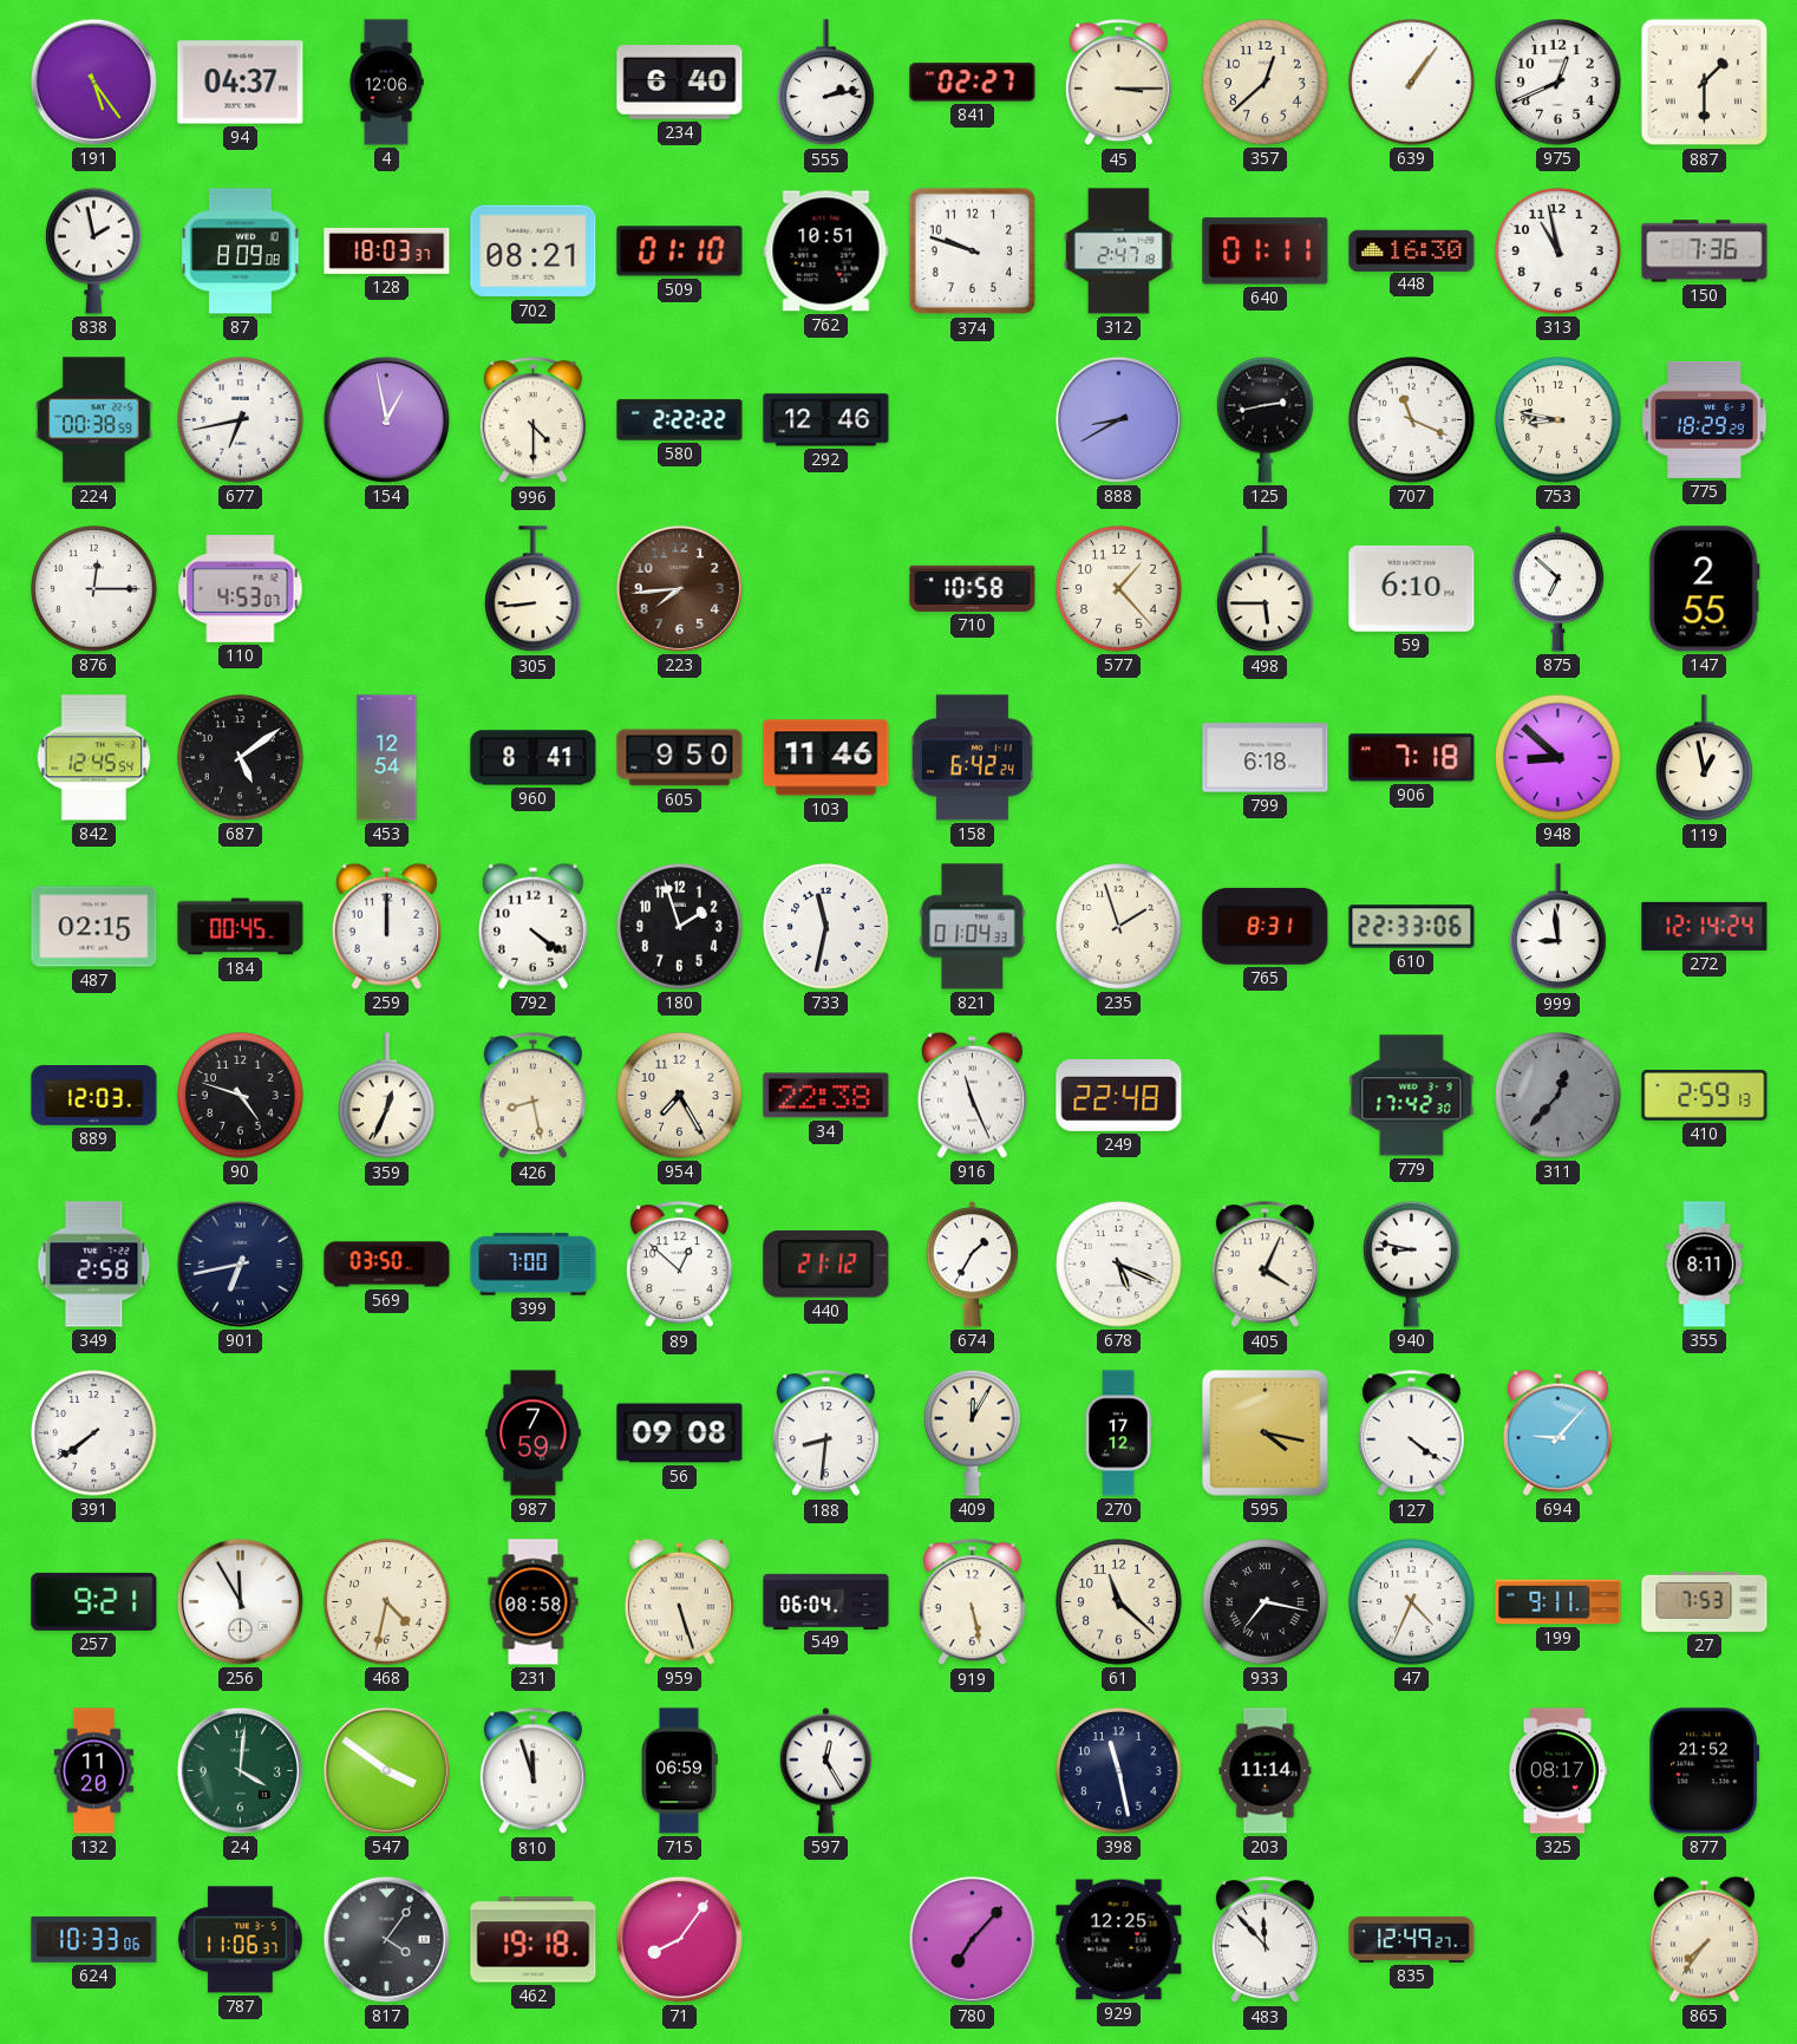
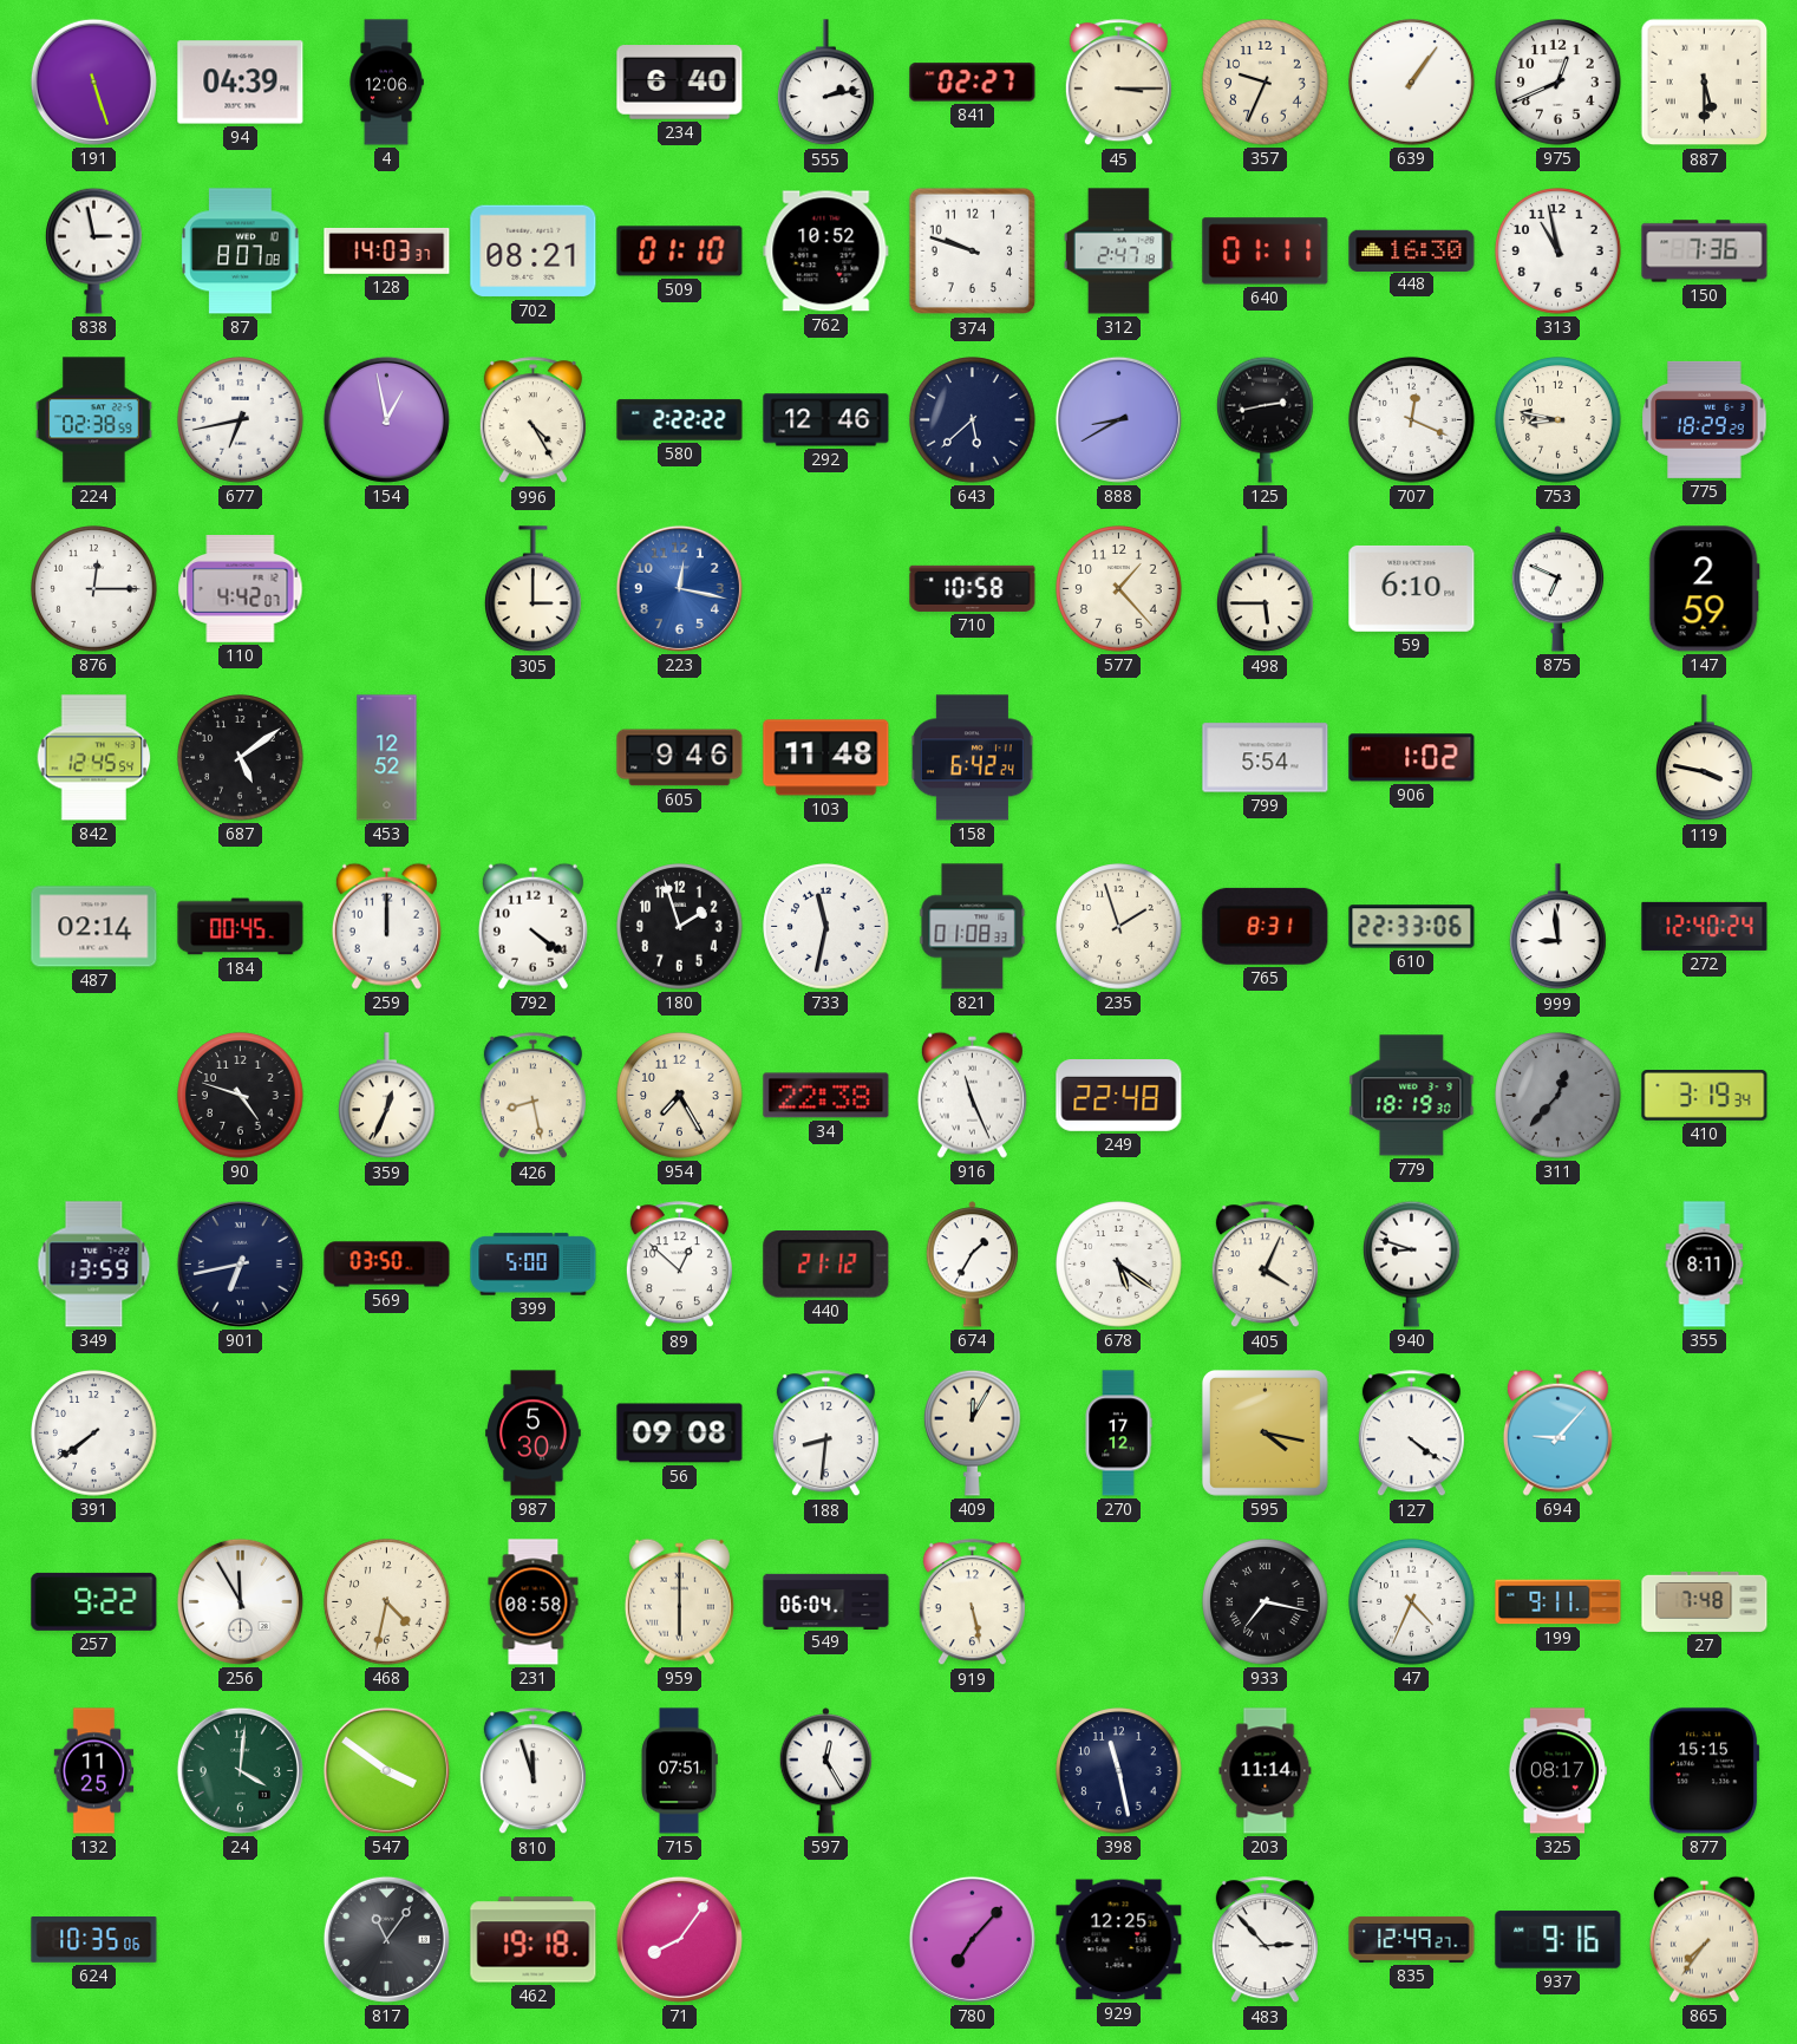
191: 5:24 -> 5:27 (93, 81)
94: 04:37 -> 04:39 (241, 83)
357: 12:38 -> 9:34 (1266, 83)
887: 1:30 -> 5:30 (1705, 83)
838: 1:58 -> 2:58 (94, 250)
87: 8:09 -> 8:07 (241, 252)
128: 18:03 -> 14:03 (387, 250)
762: 10:51 -> 10:52 (826, 252)
224: 00:38 -> 02:38 (94, 420)
996: 4:30 -> 4:25 (532, 420)
643: none -> 5:38 (973, 420)
707: 11:19 -> 12:19 (1412, 420)
110: 4:53 -> 4:42 (241, 589)
305: 8:44 -> 3:00 (534, 589)
223: 7:44 -> 12:17 (679, 588)
223 dial: brown -> blue (679, 588)
875: 6:52 -> 6:49 (1559, 589)
147: 2:55 -> 2:59 (1704, 589)
453: 12:54 -> 12:52 (387, 758)
960: 8:41 -> none (534, 758)
605: 9:50 -> 9:46 (680, 758)
103: 11:46 -> 11:48 (826, 758)
799: 6:18 -> 5:54 (1266, 758)
906: 7:18 -> 1:02 (1412, 758)
948: 8:52 -> none (1559, 758)
119: 12:58 -> 3:47 (1705, 758)
487: 02:15 -> 02:14 (94, 927)
821: 01:04 -> 01:08 (973, 927)
272: 12:14 -> 12:40 (1705, 926)
889: 12:03 -> none (94, 1096)
779: 17:42 -> 18:19 (1412, 1096)
410: 2:59 -> 3:19 (1705, 1096)
349: 2:58 -> 13:59 (94, 1265)
399: 7:00 -> 5:00 (534, 1265)
678: 5:19 -> 5:21 (1119, 1265)
940: 8:47 -> 8:48 (1412, 1263)
987: 7:59 -> 5:30 (534, 1434)
257: 9:21 -> 9:22 (94, 1601)
959: 5:27 -> 6:00 (679, 1601)
61: 11:22 -> none (1119, 1602)
27: 7:53 -> 7:48 (1705, 1601)
132: 11:20 -> 11:25 (94, 1771)
715: 06:59 -> 07:51 (679, 1771)
877: 21:52 -> 15:15 (1705, 1771)
624: 10:33 -> 10:35 (94, 1940)
787: 11:06 -> none (241, 1940)
817: 4:06 -> 11:06 (386, 1939)
483: 11:53 -> 2:53 (1265, 1940)
937: none -> 9:16 (1559, 1940)
